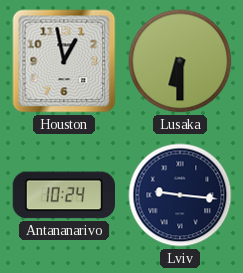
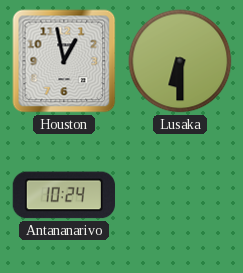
Lviv: 9:16 -> none (180, 195)
